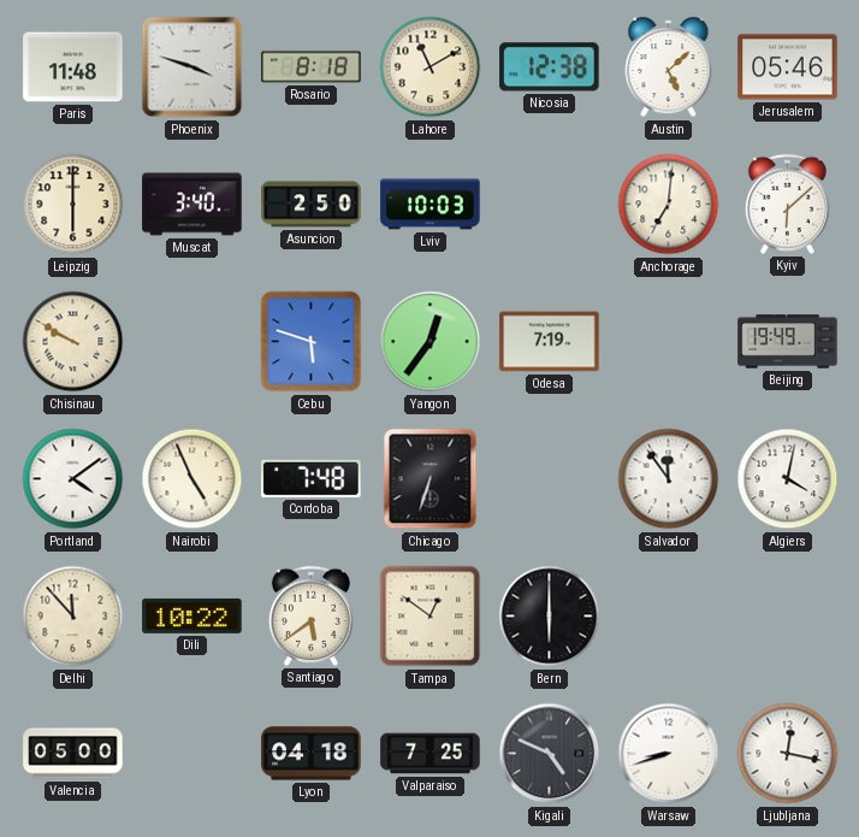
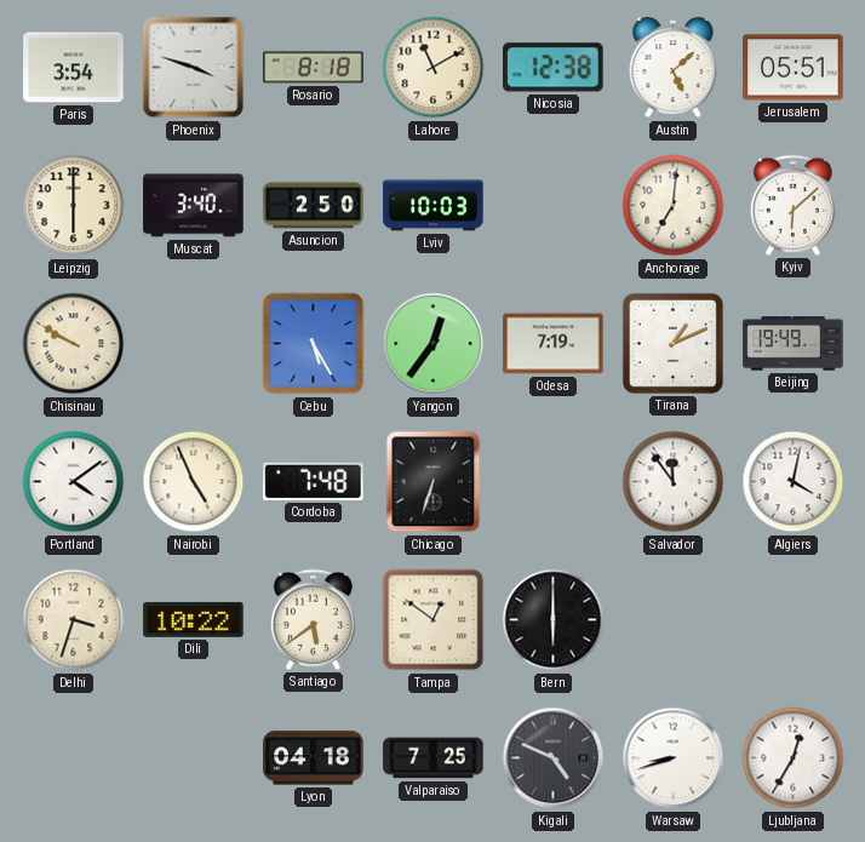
Paris: 11:48 -> 3:54 (74, 68)
Jerusalem: 05:46 -> 05:51 (794, 68)
Cebu: 5:48 -> 5:25 (314, 344)
Tirana: none -> 1:11 (672, 343)
Delhi: 11:53 -> 3:33 (74, 620)
Valencia: 05:00 -> none (73, 754)
Ljubljana: 12:17 -> 12:35 (794, 758)
